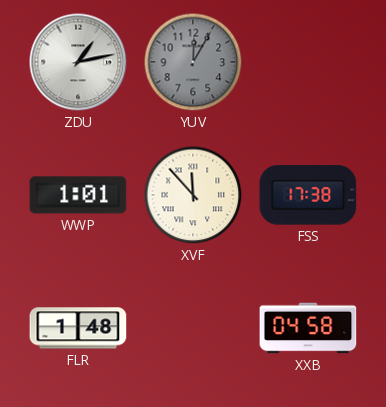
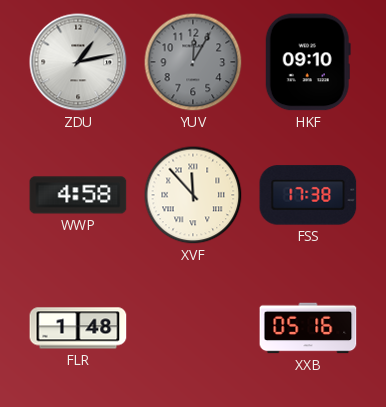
HKF: none -> 09:10 (308, 62)
WWP: 1:01 -> 4:58 (78, 195)
XXB: 04:58 -> 05:16 (308, 328)
